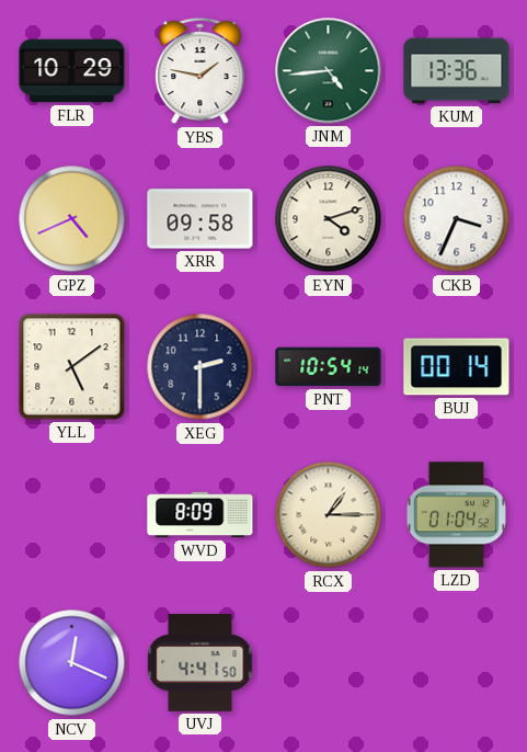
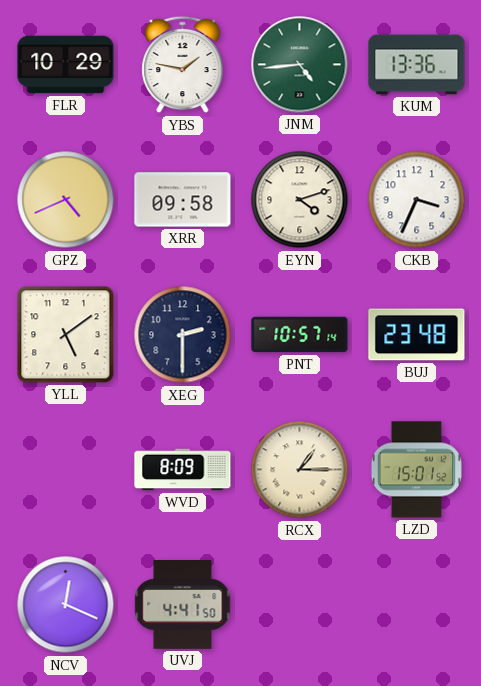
PNT: 10:54 -> 10:57 (300, 335)
BUJ: 00:14 -> 23:48 (417, 335)
LZD: 01:04 -> 15:01 (416, 470)
